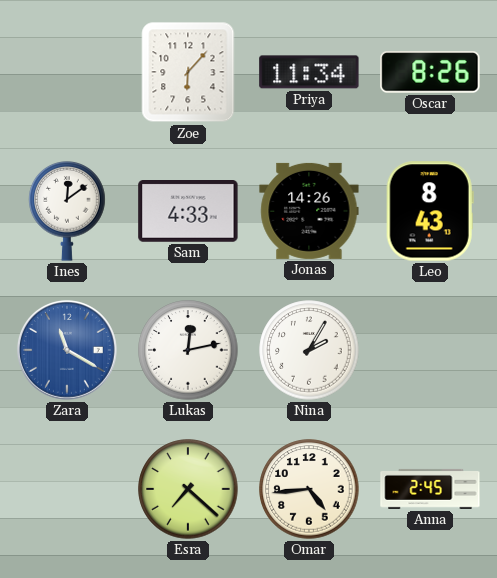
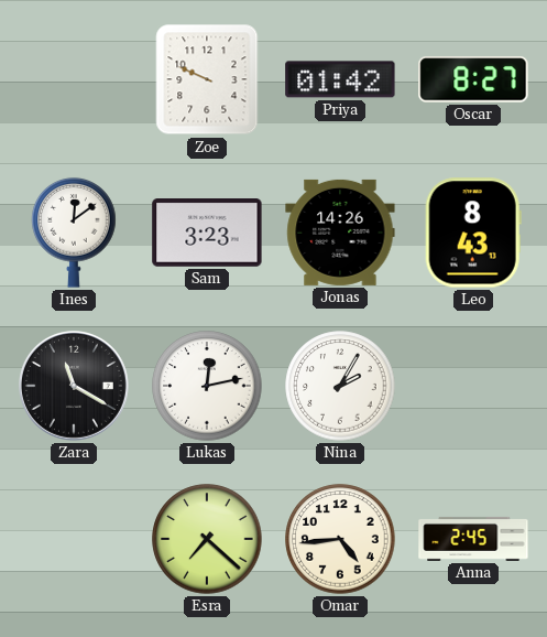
Zoe: 6:07 -> 9:49 (207, 79)
Priya: 11:34 -> 01:42 (340, 79)
Oscar: 8:26 -> 8:27 (473, 79)
Sam: 4:33 -> 3:23 (207, 234)
Zara dial: blue -> black (74, 386)
